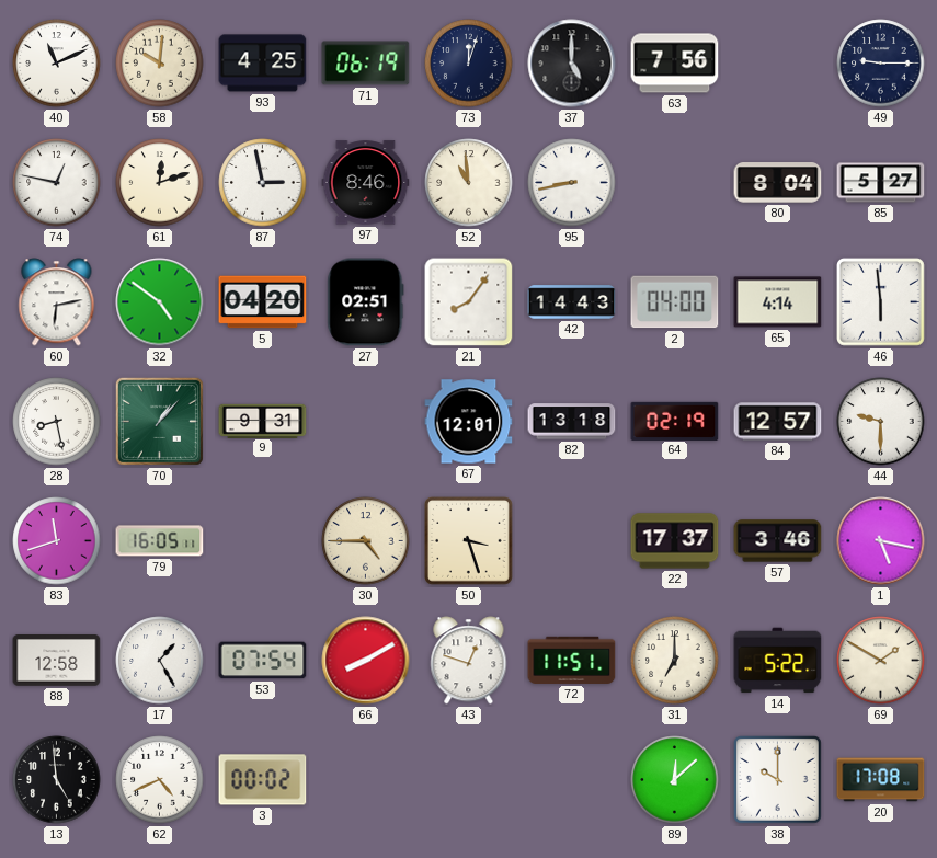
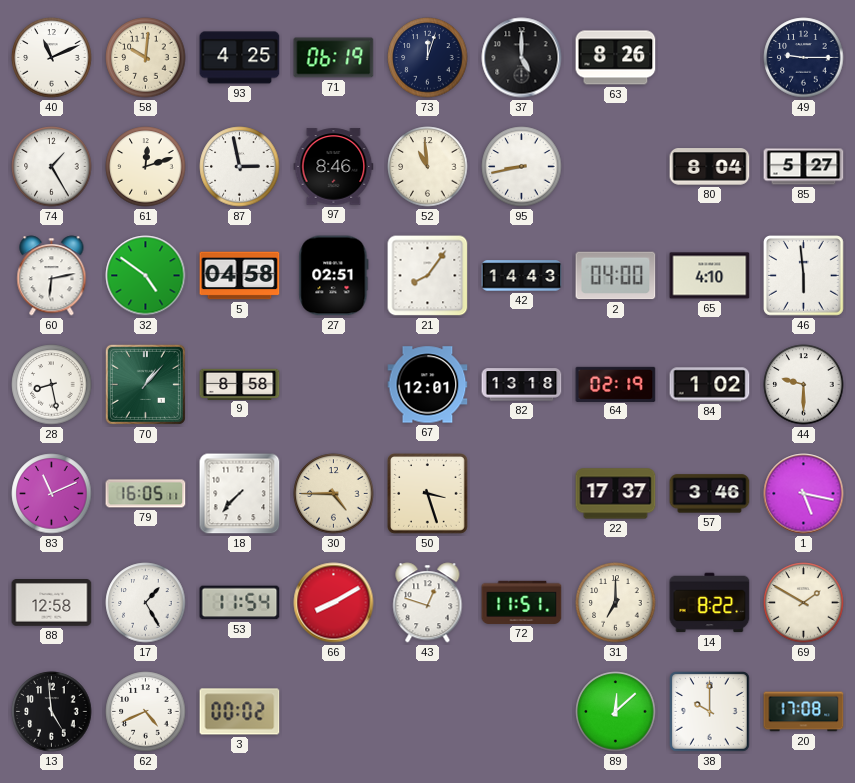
63: 7:56 -> 8:26 (616, 58)
74: 12:47 -> 1:25 (52, 167)
5: 04:20 -> 04:58 (240, 276)
65: 4:14 -> 4:10 (710, 276)
9: 9:31 -> 8:58 (240, 384)
84: 12:57 -> 1:02 (710, 385)
83: 11:42 -> 11:11 (52, 494)
18: none -> 7:37 (240, 494)
53: 07:54 -> 11:54 (240, 603)
14: 5:22 -> 8:22 (710, 603)
